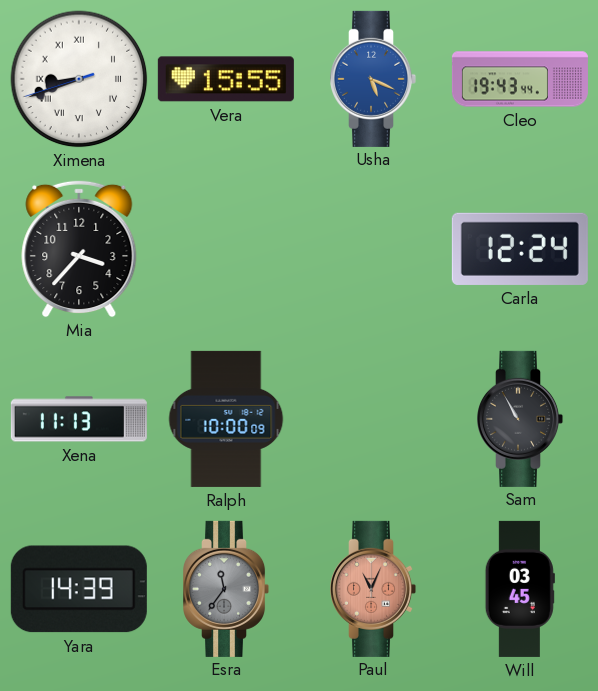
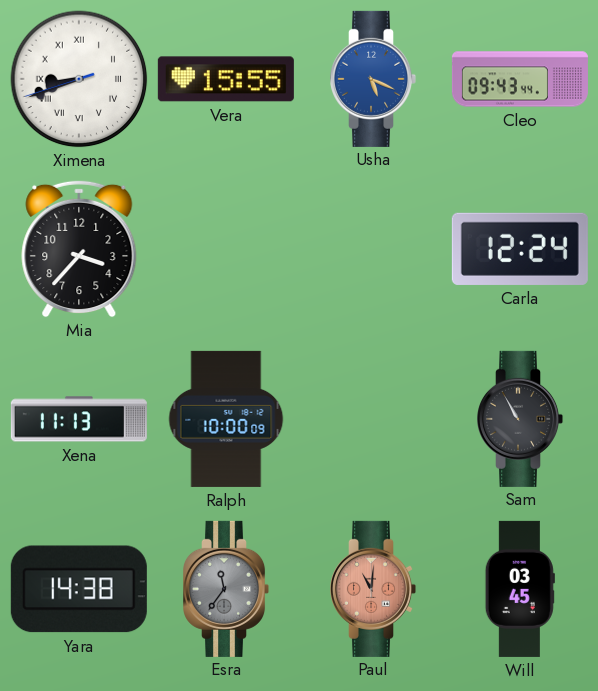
Cleo: 19:43 -> 09:43 (520, 79)
Yara: 14:39 -> 14:38 (79, 589)
Paul: 11:04 -> 11:01 (374, 589)
